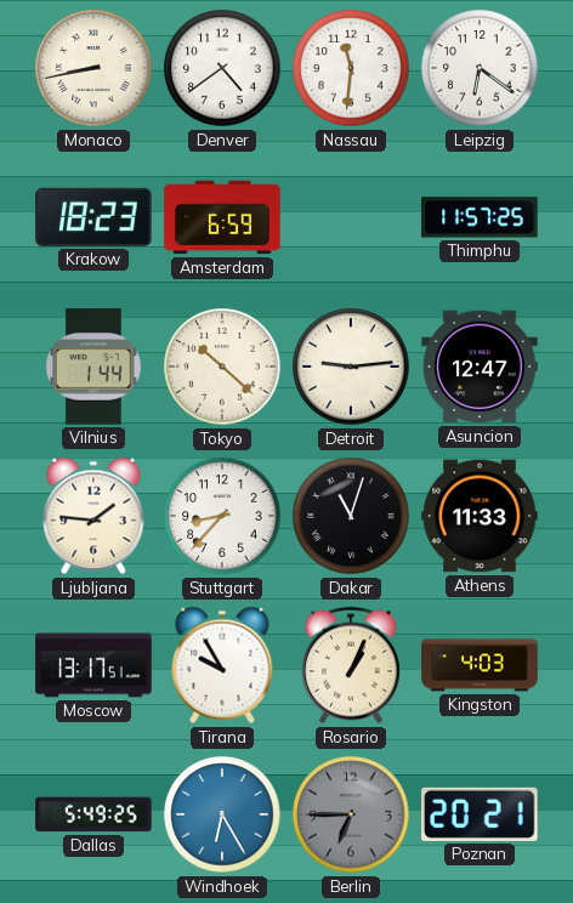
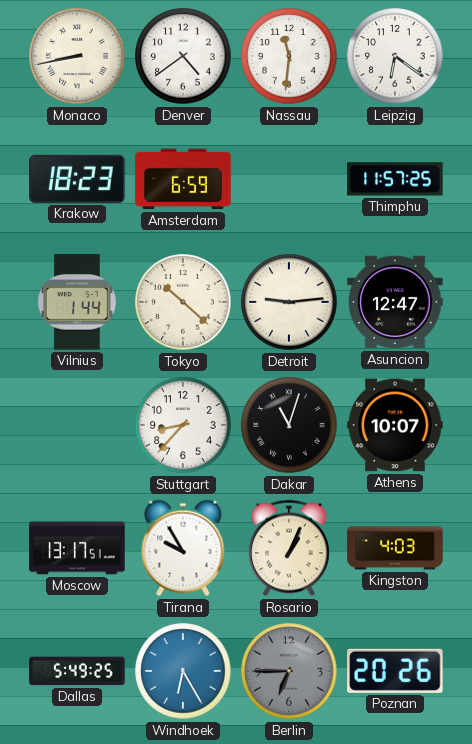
Ljubljana: 1:46 -> none (93, 516)
Athens: 11:33 -> 10:07 (395, 425)
Poznan: 20:21 -> 20:26 (395, 671)
